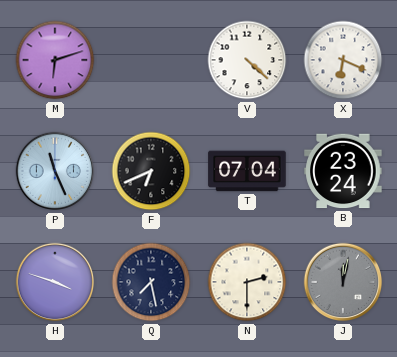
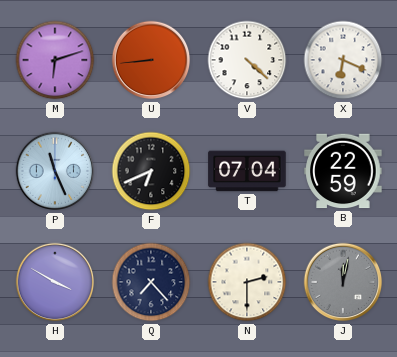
U: none -> 8:44 (151, 60)
B: 23:24 -> 22:59 (343, 171)
H: 3:48 -> 3:50 (55, 282)
Q: 7:28 -> 7:23 (151, 282)
